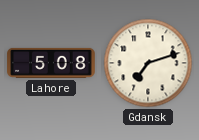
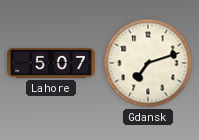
Lahore: 5:08 -> 5:07 (51, 63)
